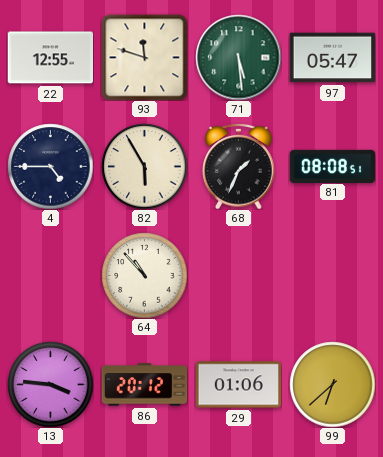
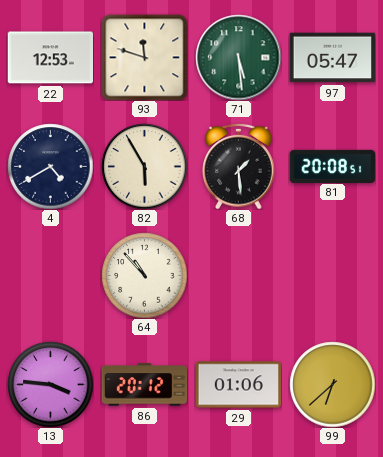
22: 12:55 -> 12:53 (50, 58)
4: 4:45 -> 4:40 (50, 166)
68: 1:34 -> 1:29 (239, 166)
81: 08:08 -> 20:08 (332, 166)
